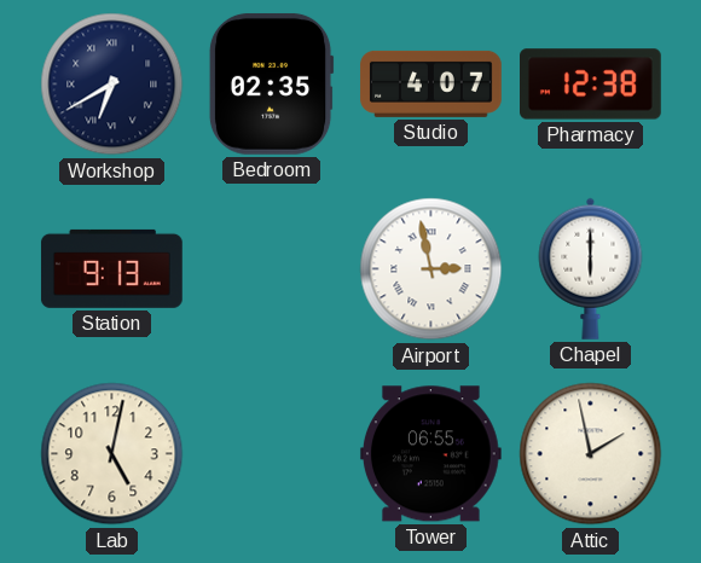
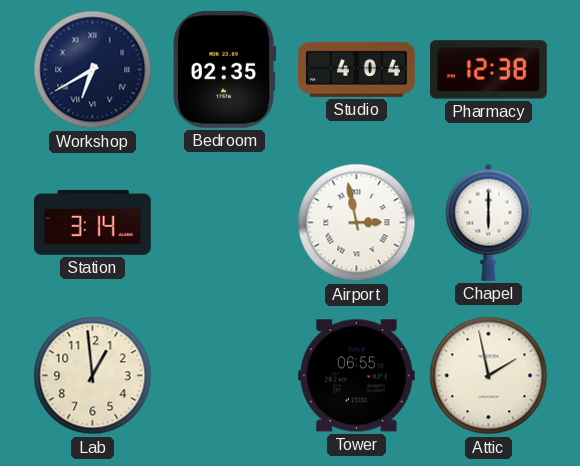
Studio: 4:07 -> 4:04 (357, 69)
Station: 9:13 -> 3:14 (93, 222)
Lab: 5:02 -> 12:59 (93, 376)
